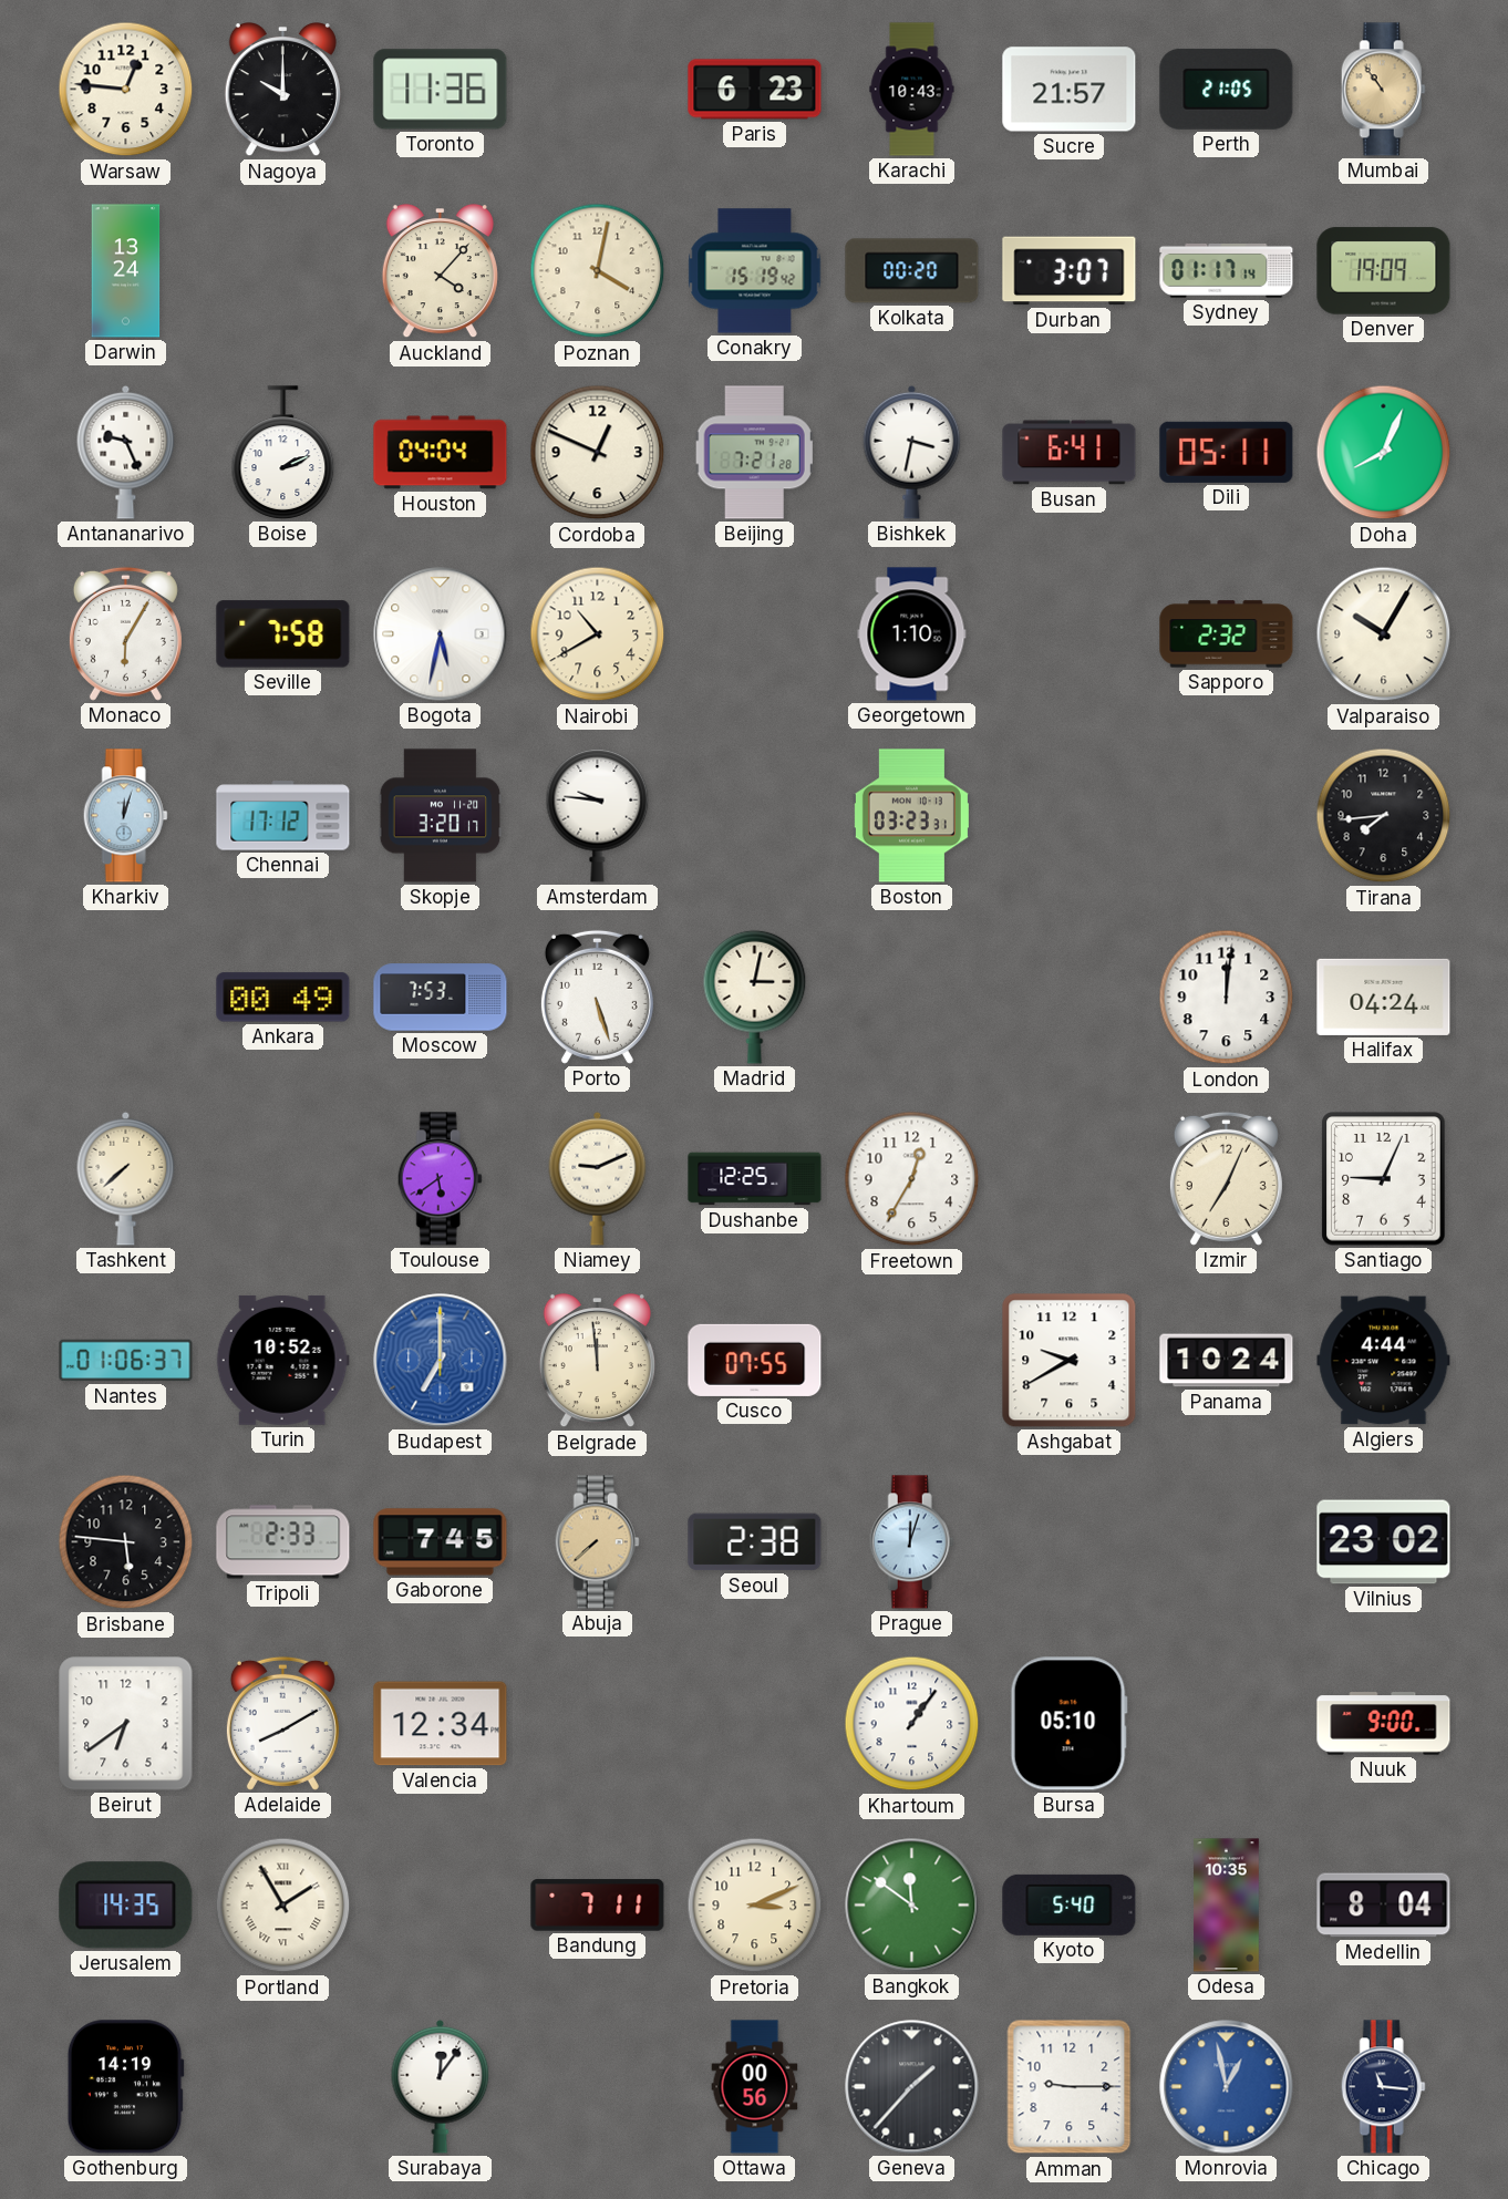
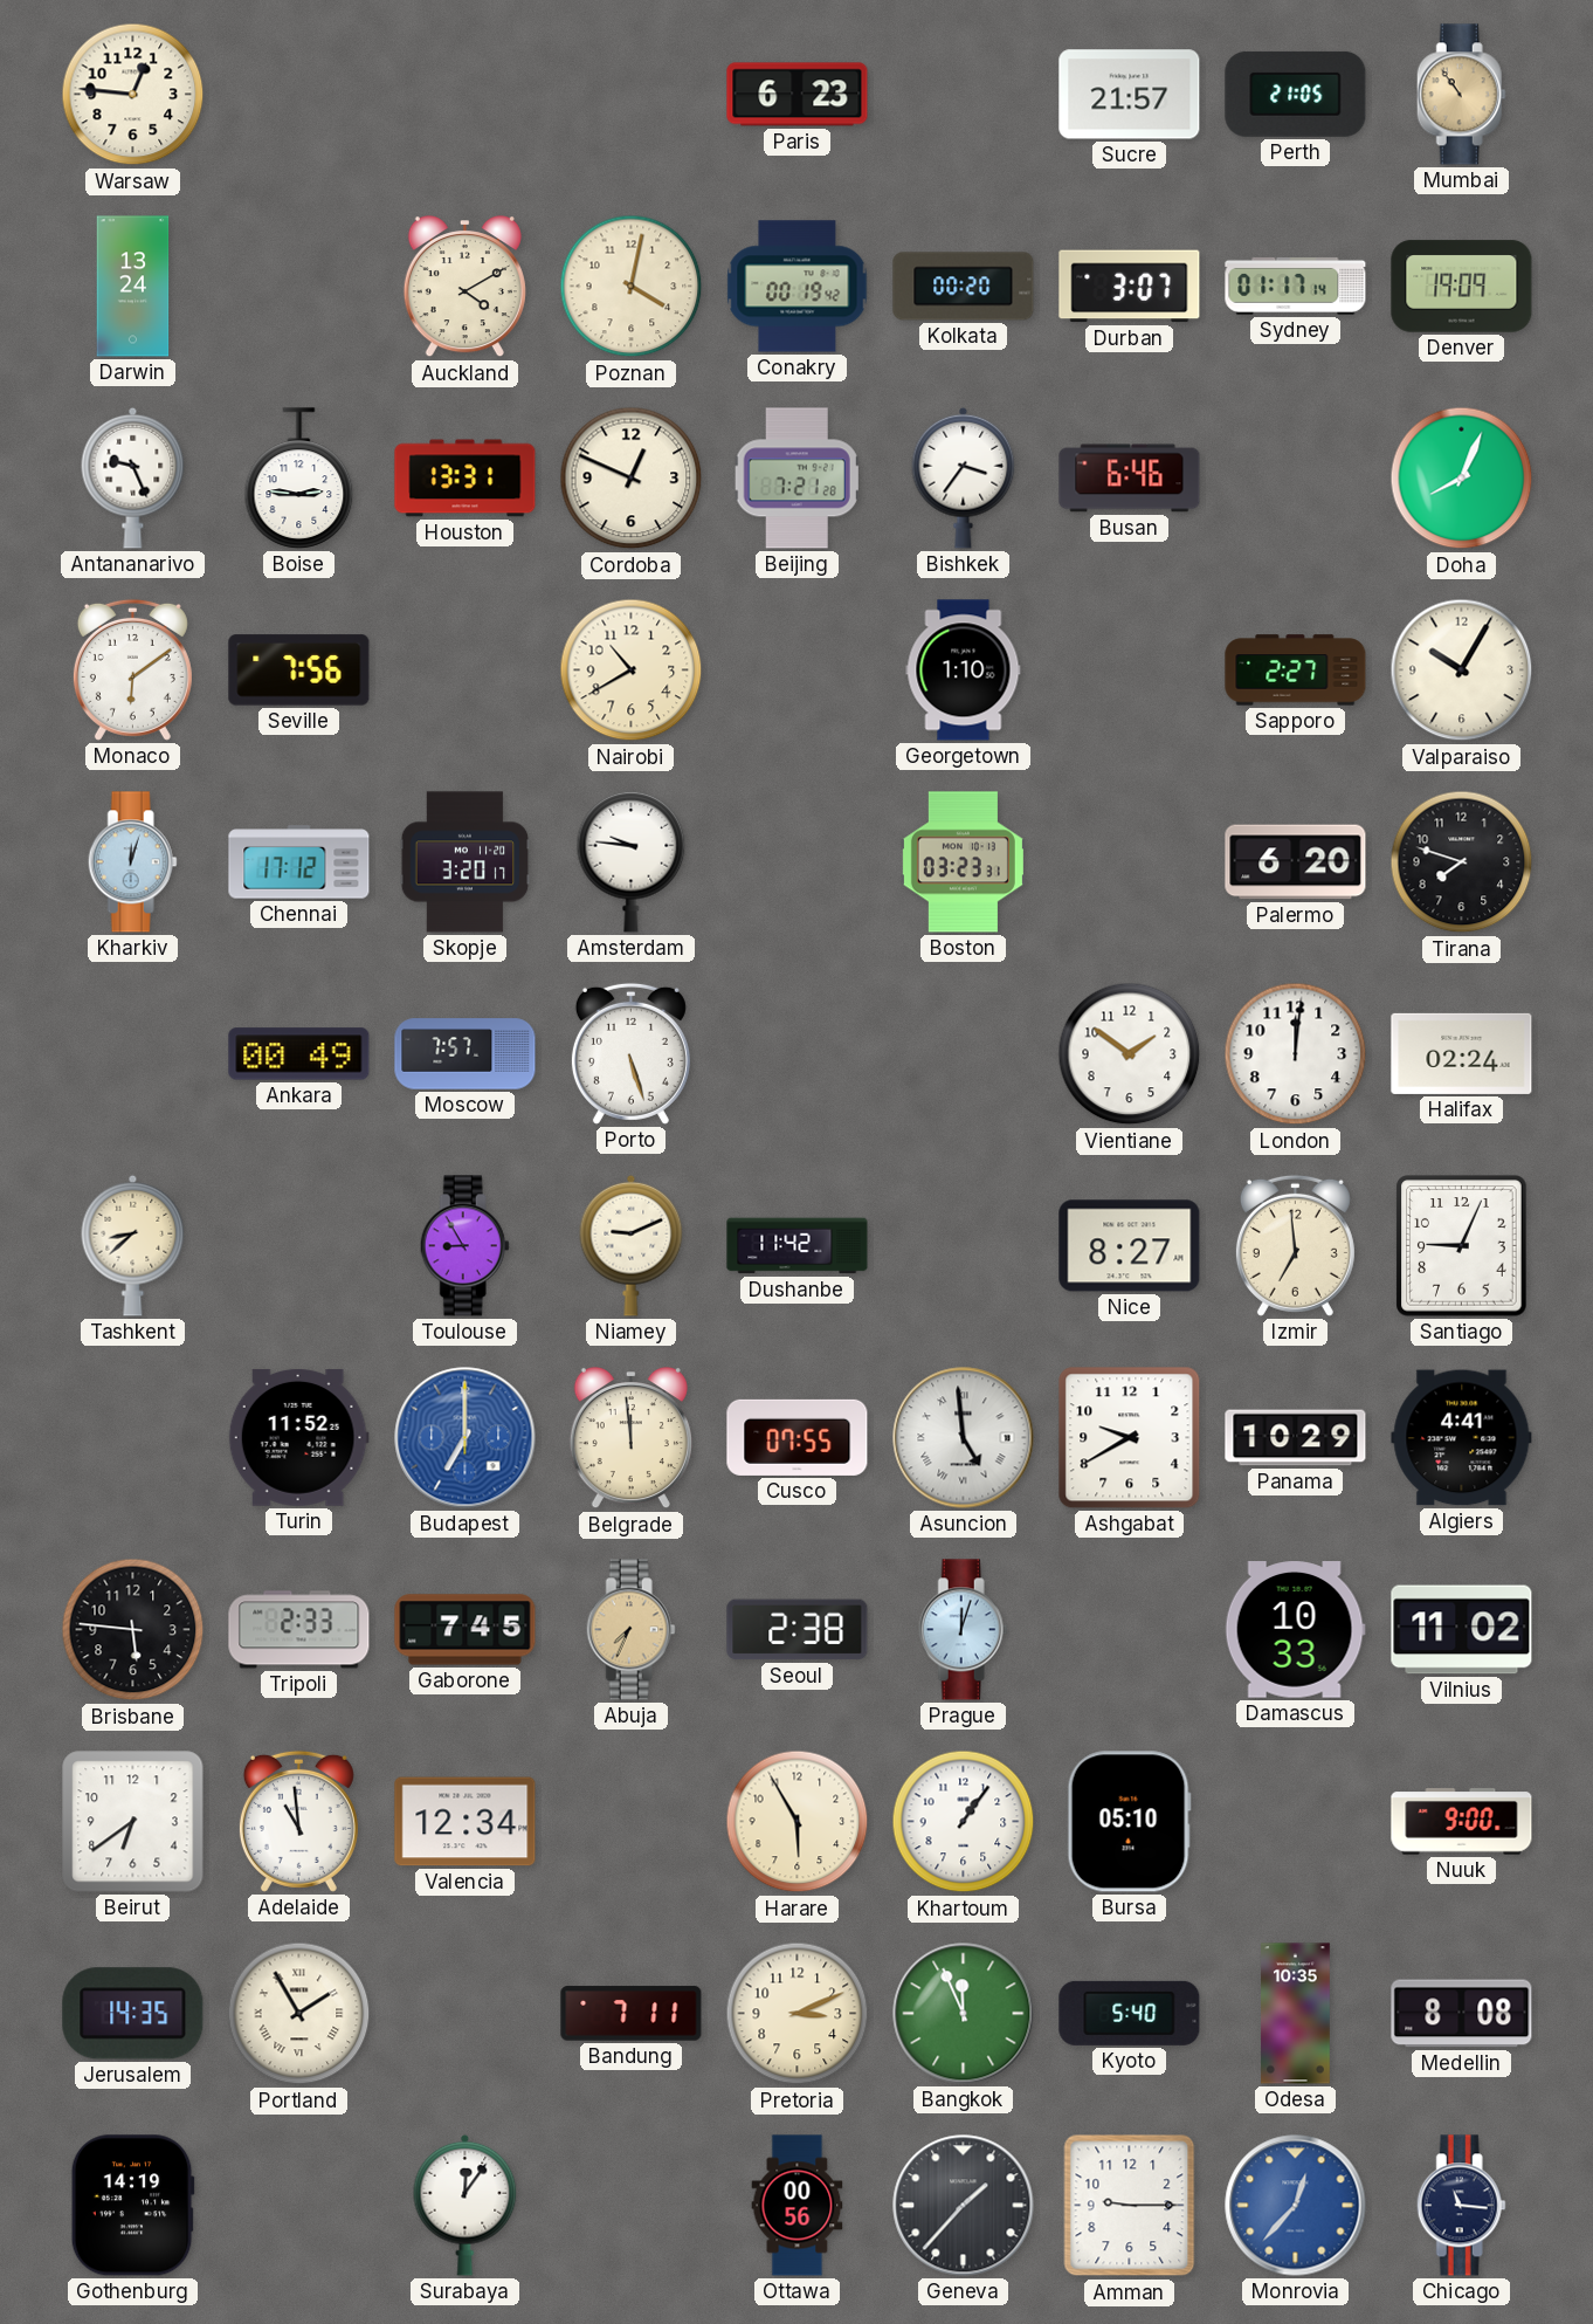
Nagoya: 10:00 -> none (282, 91)
Toronto: 11:36 -> none (441, 90)
Karachi: 10:43 -> none (912, 90)
Auckland: 4:07 -> 4:10 (464, 288)
Conakry: 15:19 -> 00:19 (798, 287)
Boise: 2:11 -> 2:46 (299, 479)
Houston: 04:04 -> 13:31 (466, 479)
Bishkek: 3:32 -> 3:36 (964, 477)
Busan: 6:41 -> 6:46 (1130, 479)
Dili: 05:11 -> none (1227, 452)
Monaco: 6:05 -> 6:09 (132, 669)
Seville: 7:58 -> 7:56 (299, 671)
Bogota: 5:32 -> none (441, 634)
Sapporo: 2:32 -> 2:27 (1296, 671)
Palermo: none -> 6:20 (1296, 862)
Tirana: 7:44 -> 7:48 (1462, 862)
Moscow: 7:53 -> 7:57 (466, 1054)
Madrid: 3:02 -> none (755, 997)
Vientiane: none -> 1:51 (1130, 1054)
Halifax: 04:24 -> 02:24 (1462, 1053)
Tashkent: 7:38 -> 8:38 (133, 1245)
Toulouse: 5:39 -> 8:55 (464, 1246)
Dushanbe: 12:25 -> 11:42 (798, 1246)
Freetown: 12:35 -> none (912, 1179)
Nice: none -> 8:27 (1130, 1246)
Izmir: 7:04 -> 6:59 (1295, 1245)
Nantes: 01:06 -> none (126, 1361)
Turin: 10:52 -> 11:52 (298, 1437)
Asuncion: none -> 4:59 (964, 1438)
Panama: 10:24 -> 10:29 (1296, 1438)
Algiers: 4:44 -> 4:41 (1462, 1438)
Abuja: 7:38 -> 7:34 (630, 1630)
Damascus: none -> 10:33 (1295, 1630)
Vilnius: 23:02 -> 11:02 (1462, 1630)
Adelaide: 8:10 -> 10:59 (298, 1821)
Harare: none -> 5:55 (798, 1822)
Bangkok: 11:51 -> 11:56 (964, 2014)
Medellin: 8:04 -> 8:08 (1462, 2014)
Monrovia: 12:58 -> 12:37 (1296, 2206)
